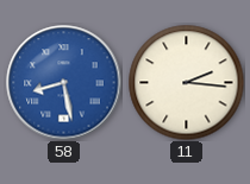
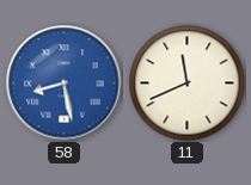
11: 2:16 -> 11:41 (186, 82)
